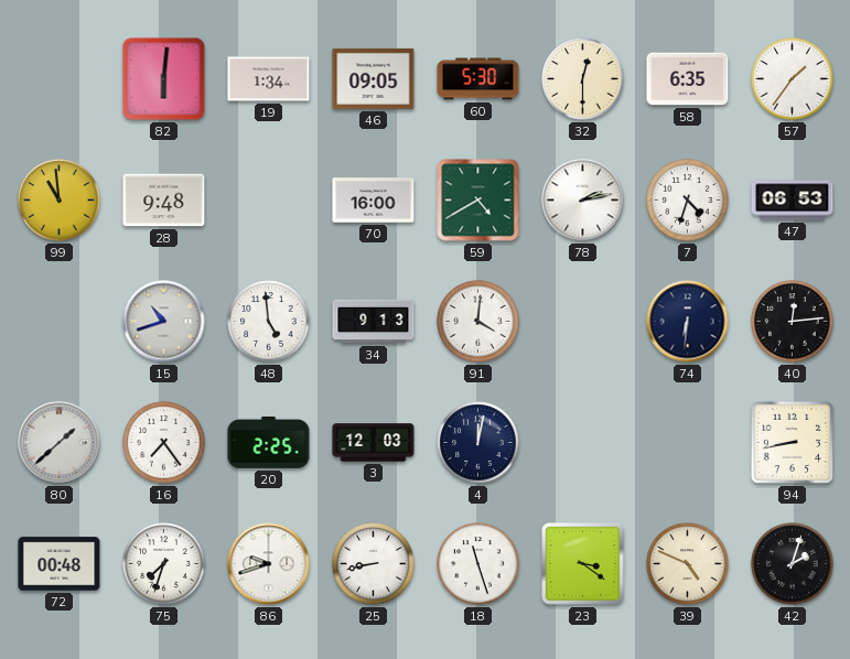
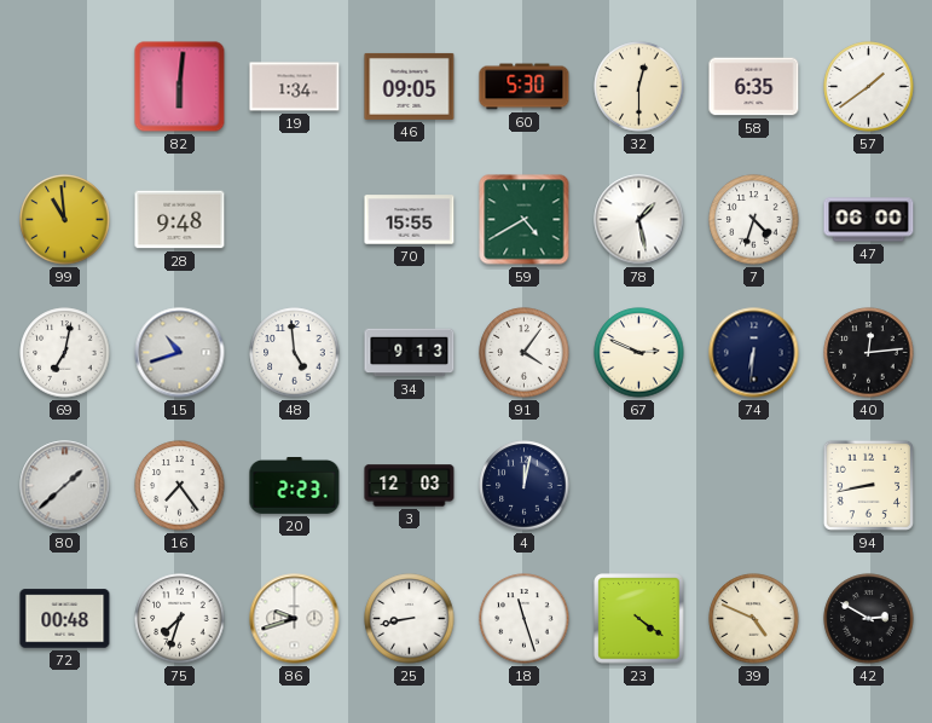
57: 1:36 -> 1:39 (869, 87)
70: 16:00 -> 15:55 (410, 220)
78: 2:13 -> 1:28 (639, 220)
47: 06:53 -> 06:00 (869, 220)
69: none -> 7:02 (65, 353)
91: 4:01 -> 4:06 (525, 353)
67: none -> 2:49 (639, 353)
20: 2:25 -> 2:23 (295, 486)
23: 3:21 -> 4:21 (639, 619)
42: 2:03 -> 2:50 (869, 619)
